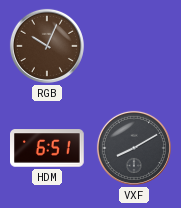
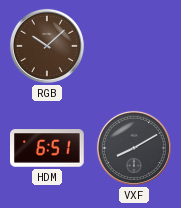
RGB: 10:04 -> 10:08 (47, 46)
